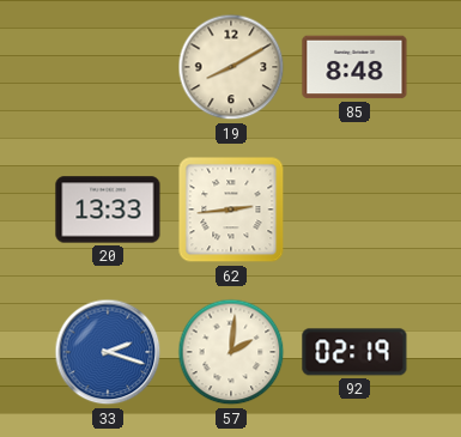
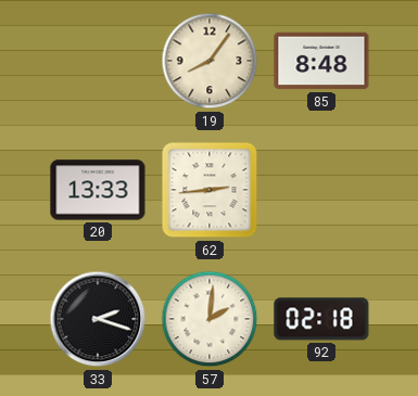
19: 8:10 -> 8:06 (210, 61)
33 dial: blue -> black (98, 319)
92: 02:19 -> 02:18 (321, 319)
